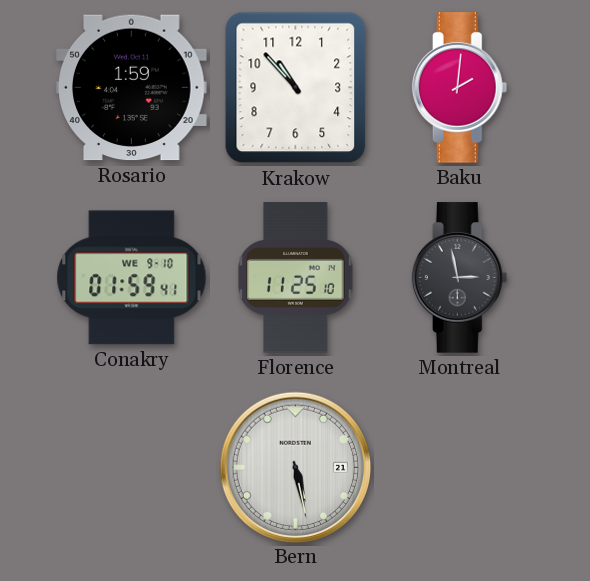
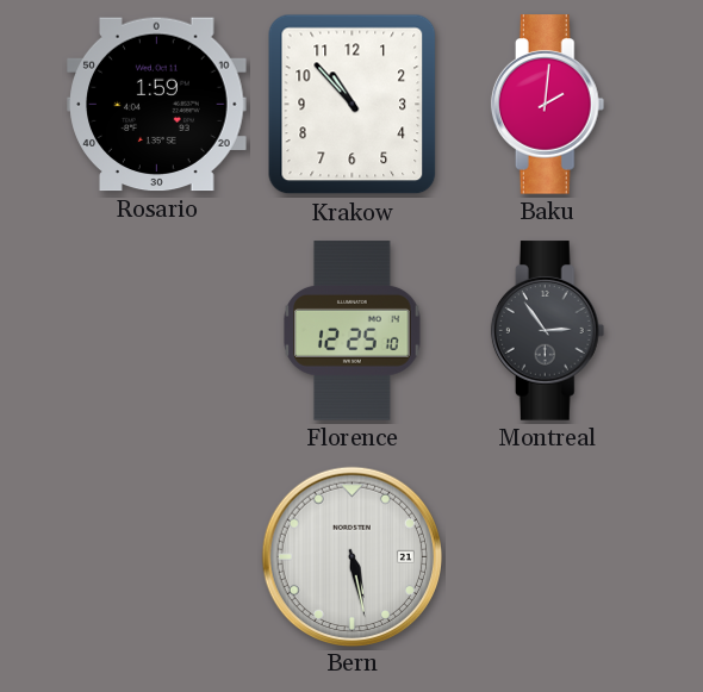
Conakry: 01:59 -> none (132, 278)
Florence: 11:25 -> 12:25 (353, 331)
Montreal: 2:58 -> 2:54 (548, 331)
